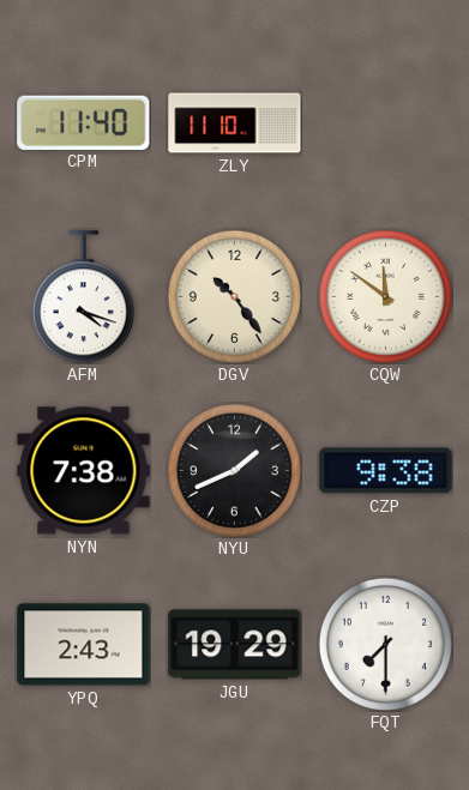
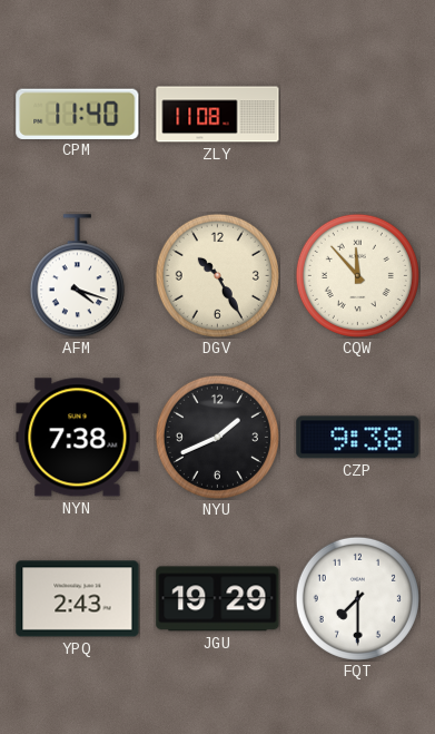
ZLY: 11:10 -> 11:08 (218, 115)
DGV: 10:24 -> 10:25 (217, 275)
CQW: 11:51 -> 11:53 (357, 275)
